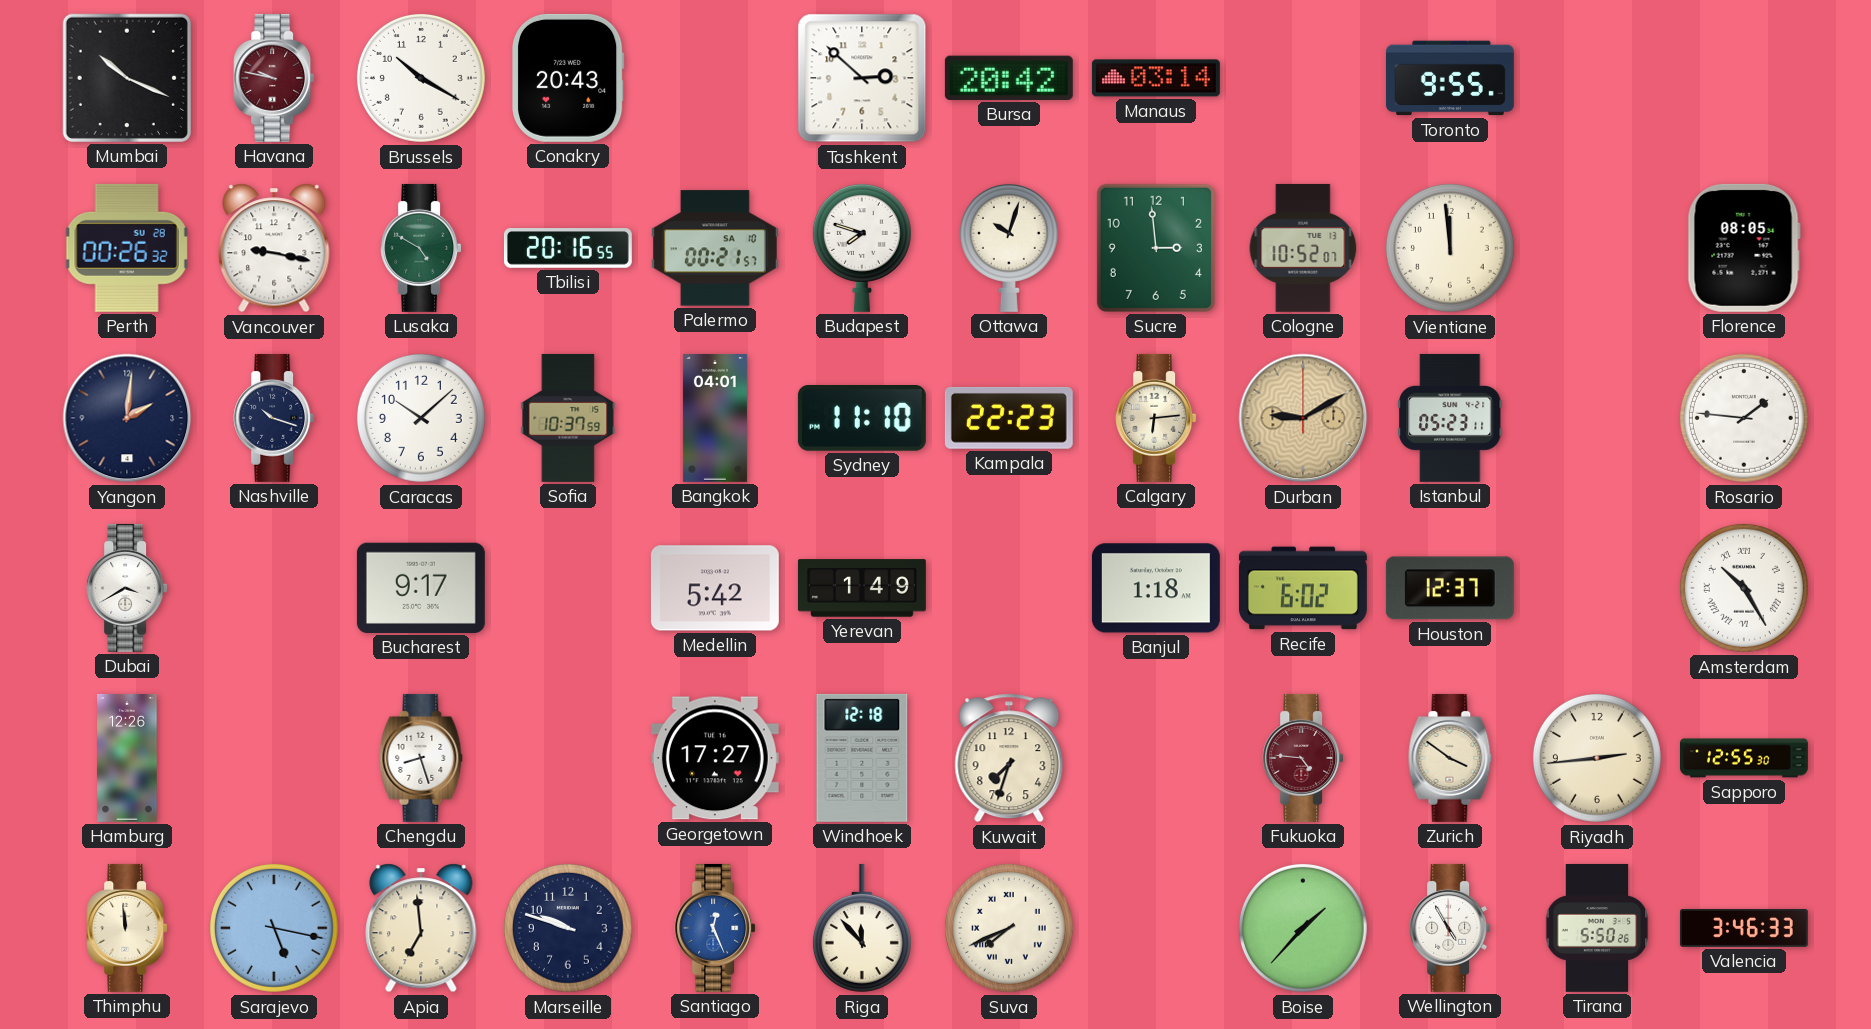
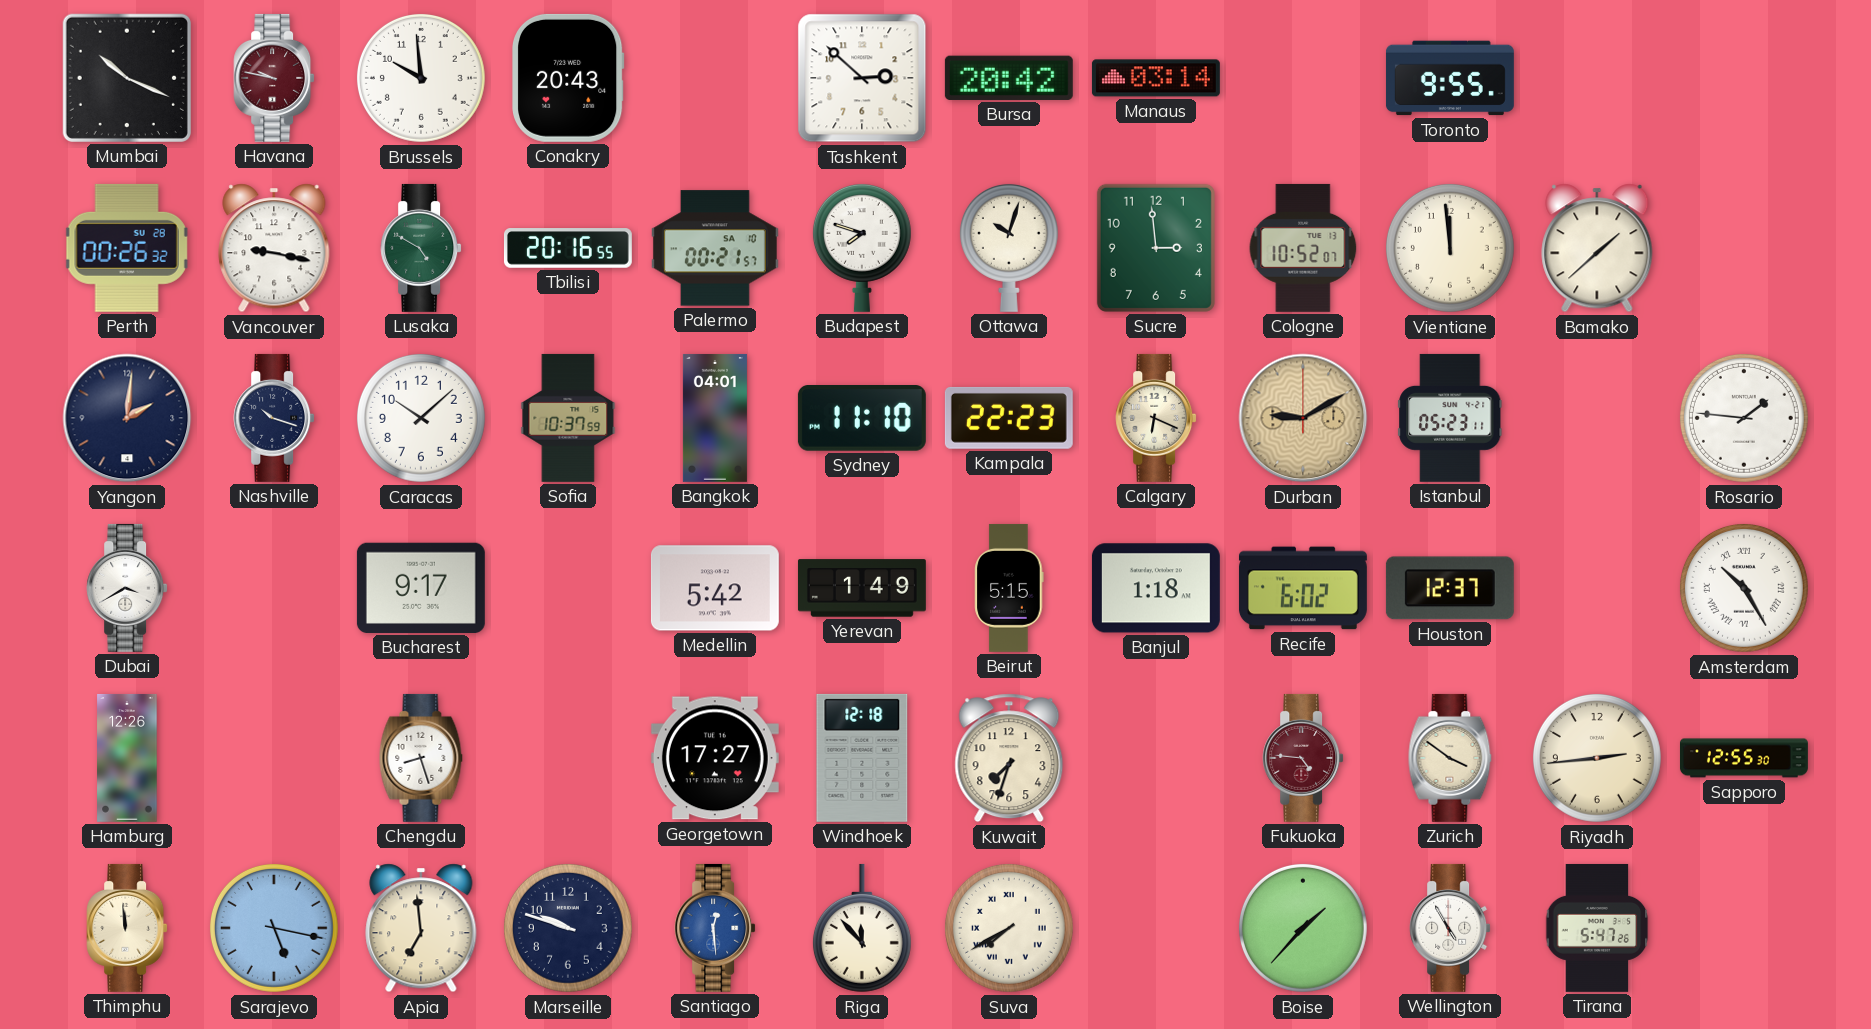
Brussels: 10:20 -> 9:59 (421, 78)
Bamako: none -> 1:38 (1597, 248)
Florence: 08:05 -> none (1744, 248)
Calgary: 6:14 -> 6:19 (1156, 418)
Beirut: none -> 5:15 (1009, 588)
Santiago: 12:26 -> 12:29 (715, 928)
Suva: 7:41 -> 7:40 (1009, 928)
Tirana: 5:50 -> 5:47 (1597, 928)
Valencia: 3:46 -> none (1744, 928)
